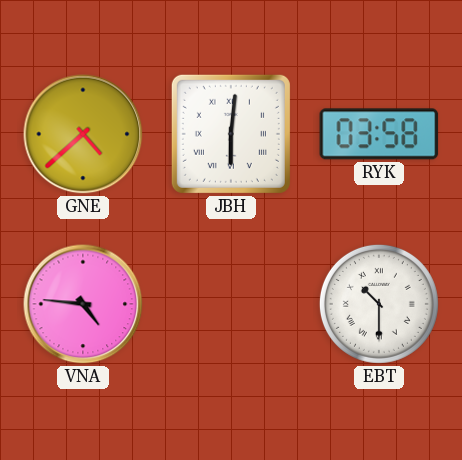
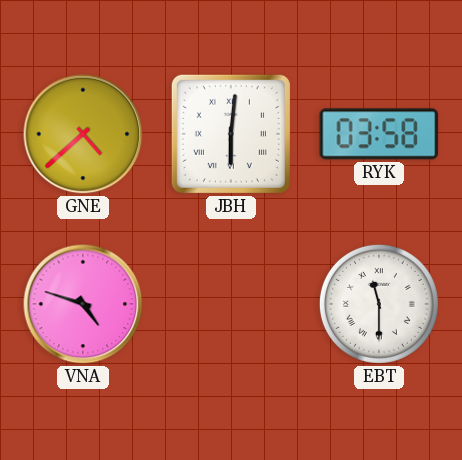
VNA: 4:46 -> 4:48 (83, 304)
EBT: 10:30 -> 11:30 (379, 304)
